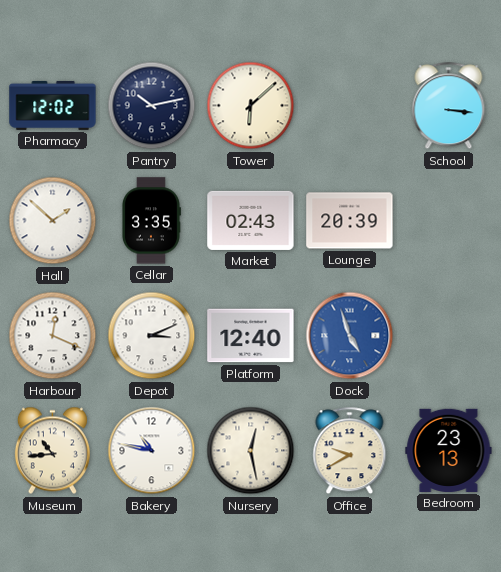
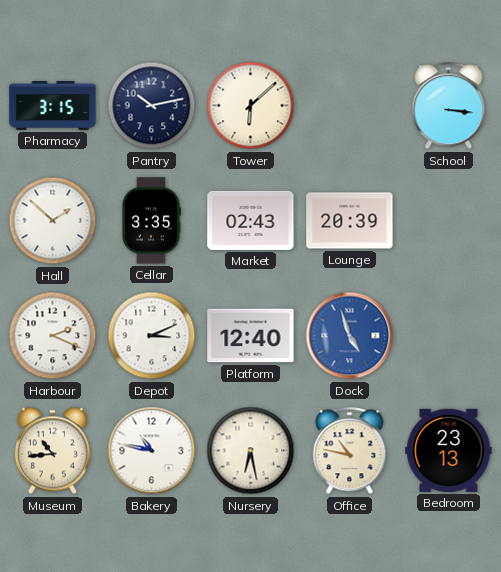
Pharmacy: 12:02 -> 3:15 (53, 105)
Harbour: 12:19 -> 2:19 (53, 336)
Nursery: 12:28 -> 6:28 (251, 451)
Office: 9:40 -> 10:47 (350, 451)
